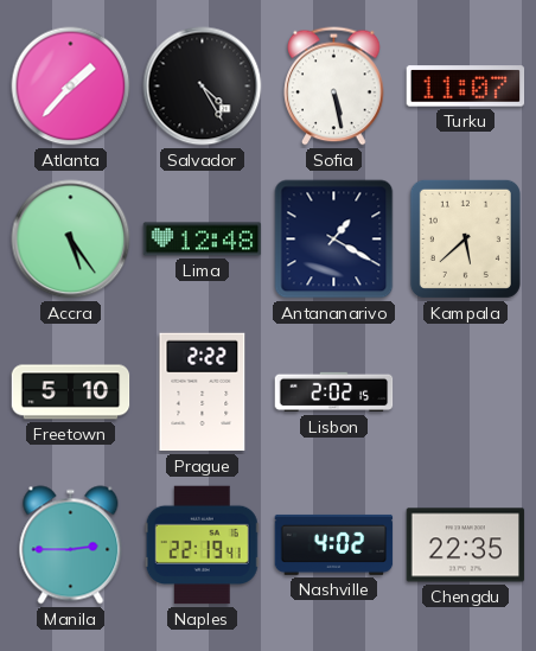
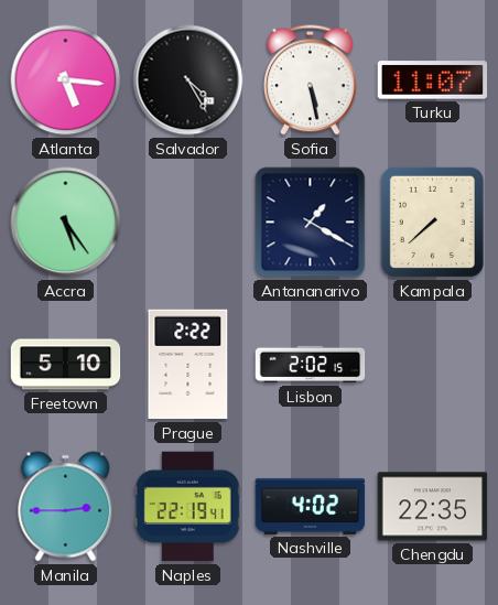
Atlanta: 1:37 -> 5:16 (66, 80)
Lima: 12:48 -> none (203, 240)
Kampala: 5:38 -> 7:38 (432, 222)
